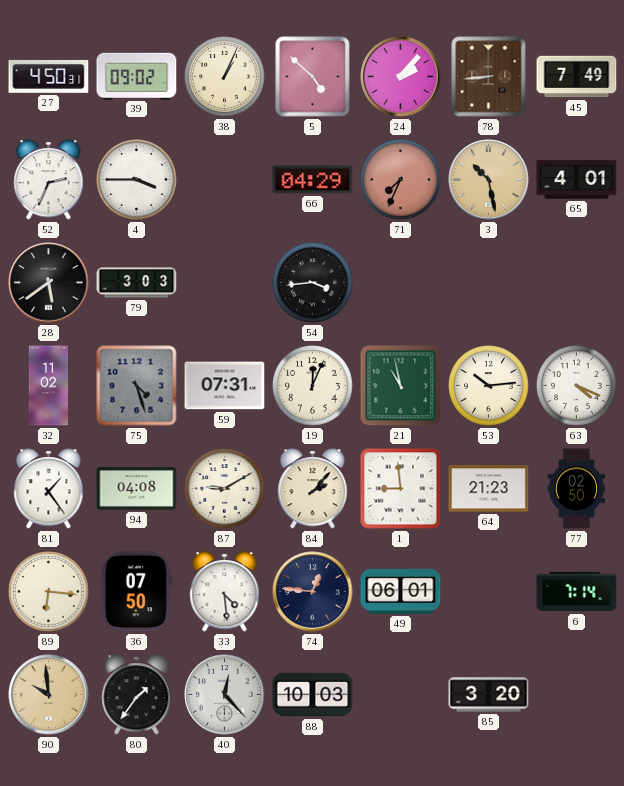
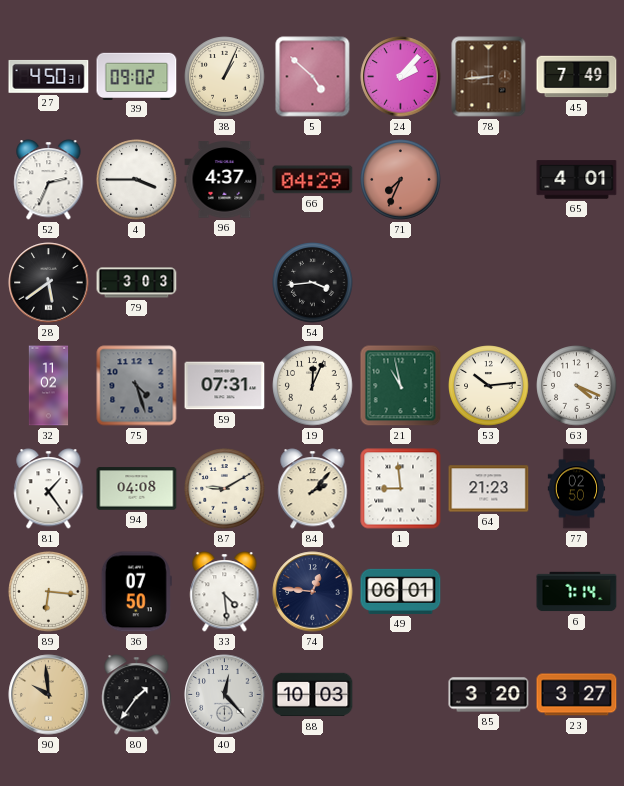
96: none -> 4:37 (225, 180)
3: 10:28 -> none (489, 180)
23: none -> 3:27 (577, 695)
